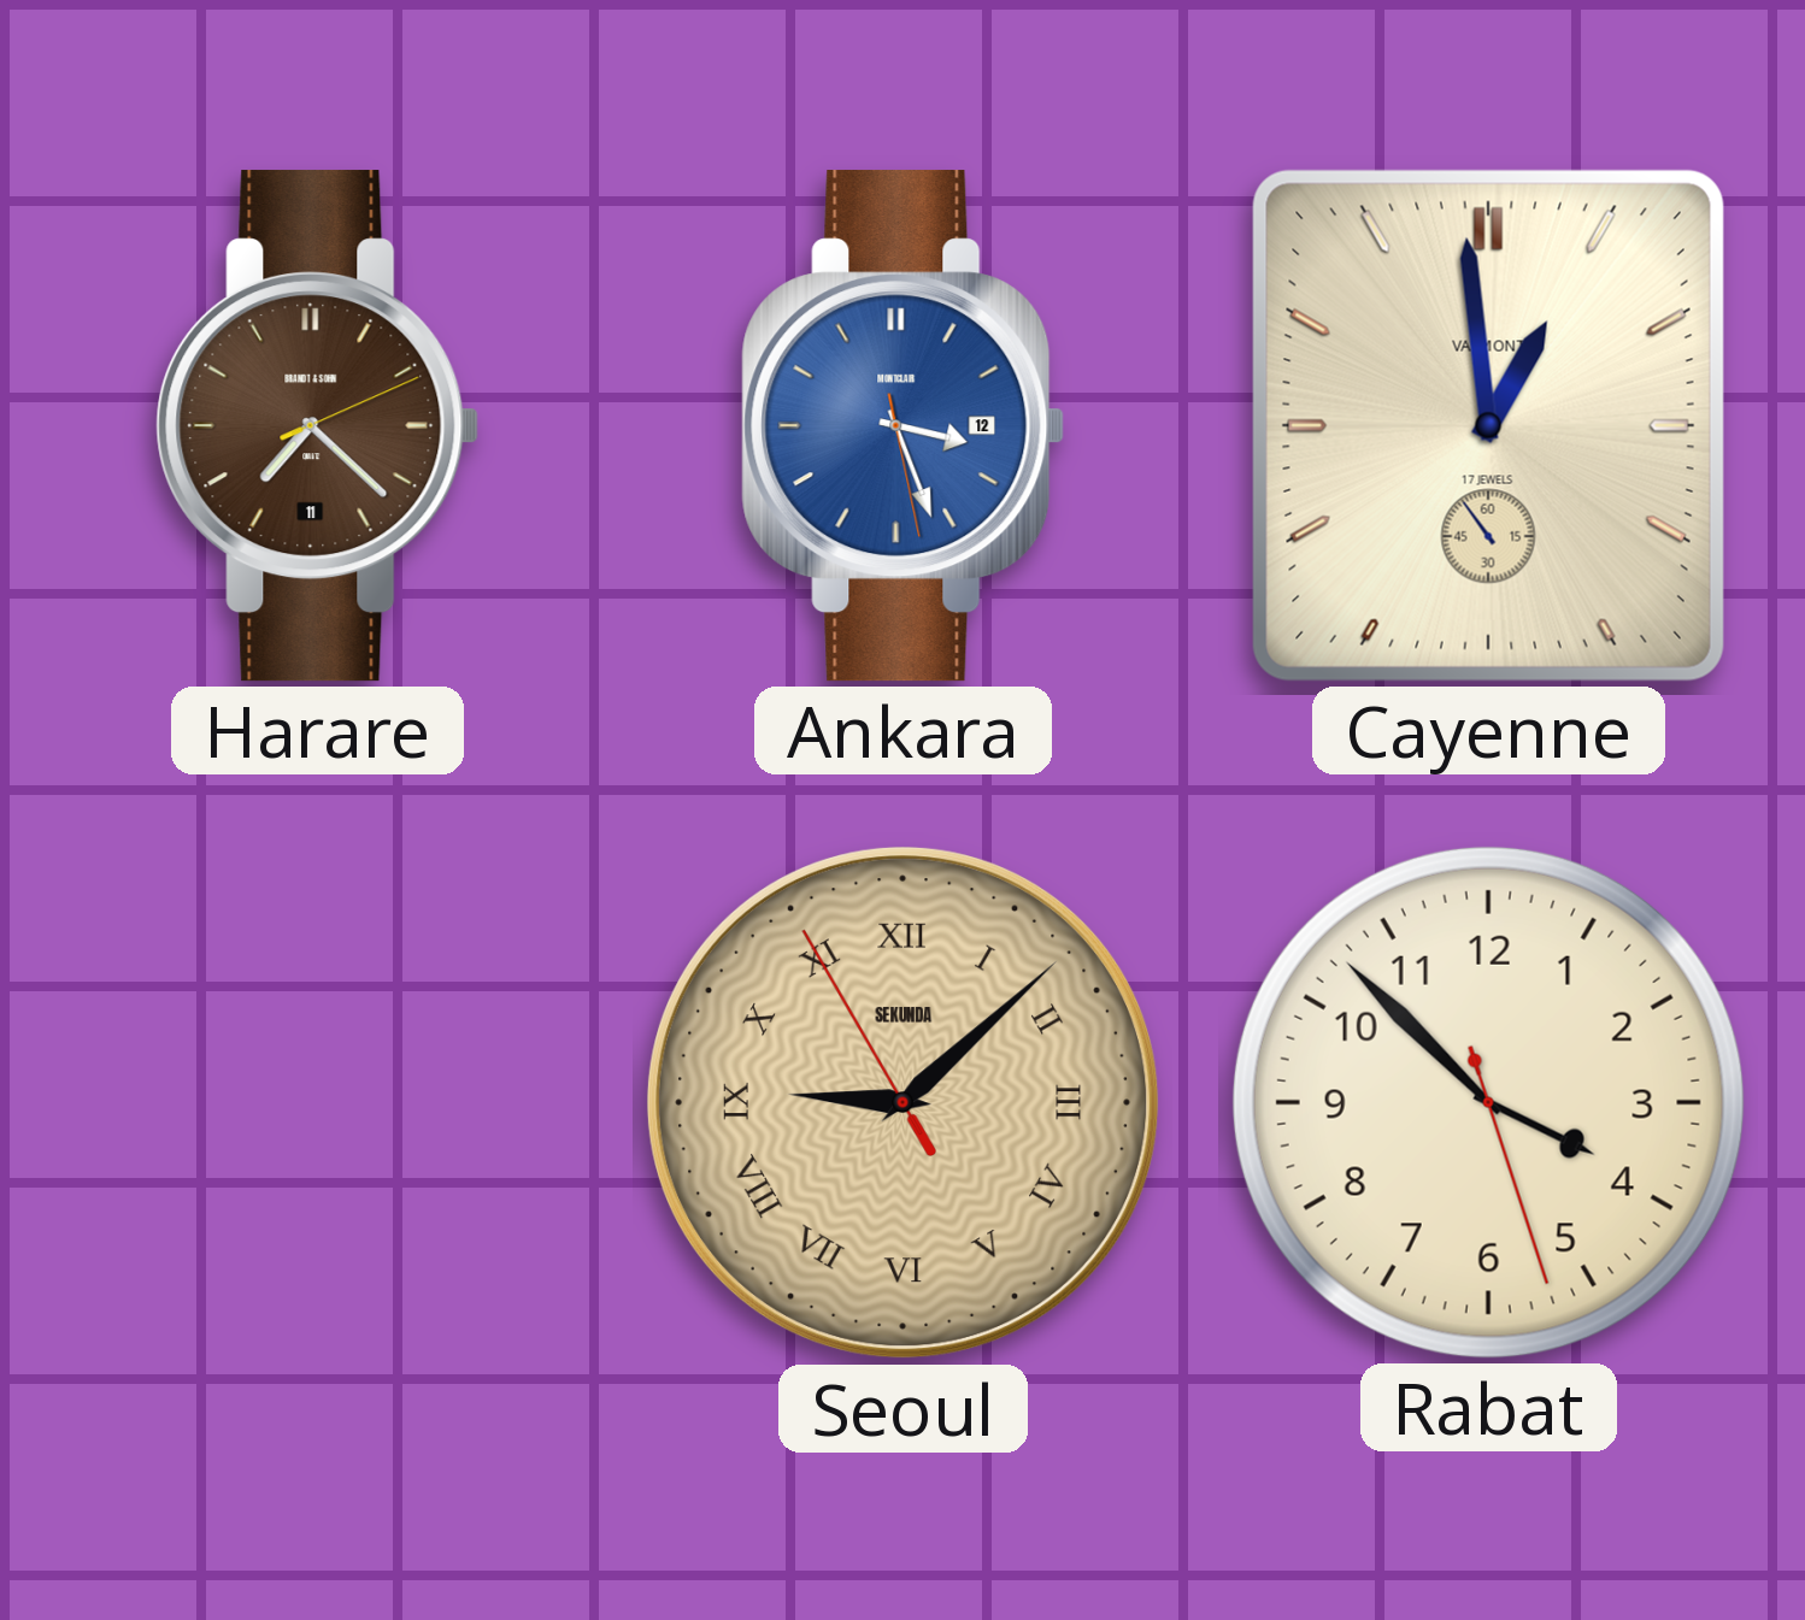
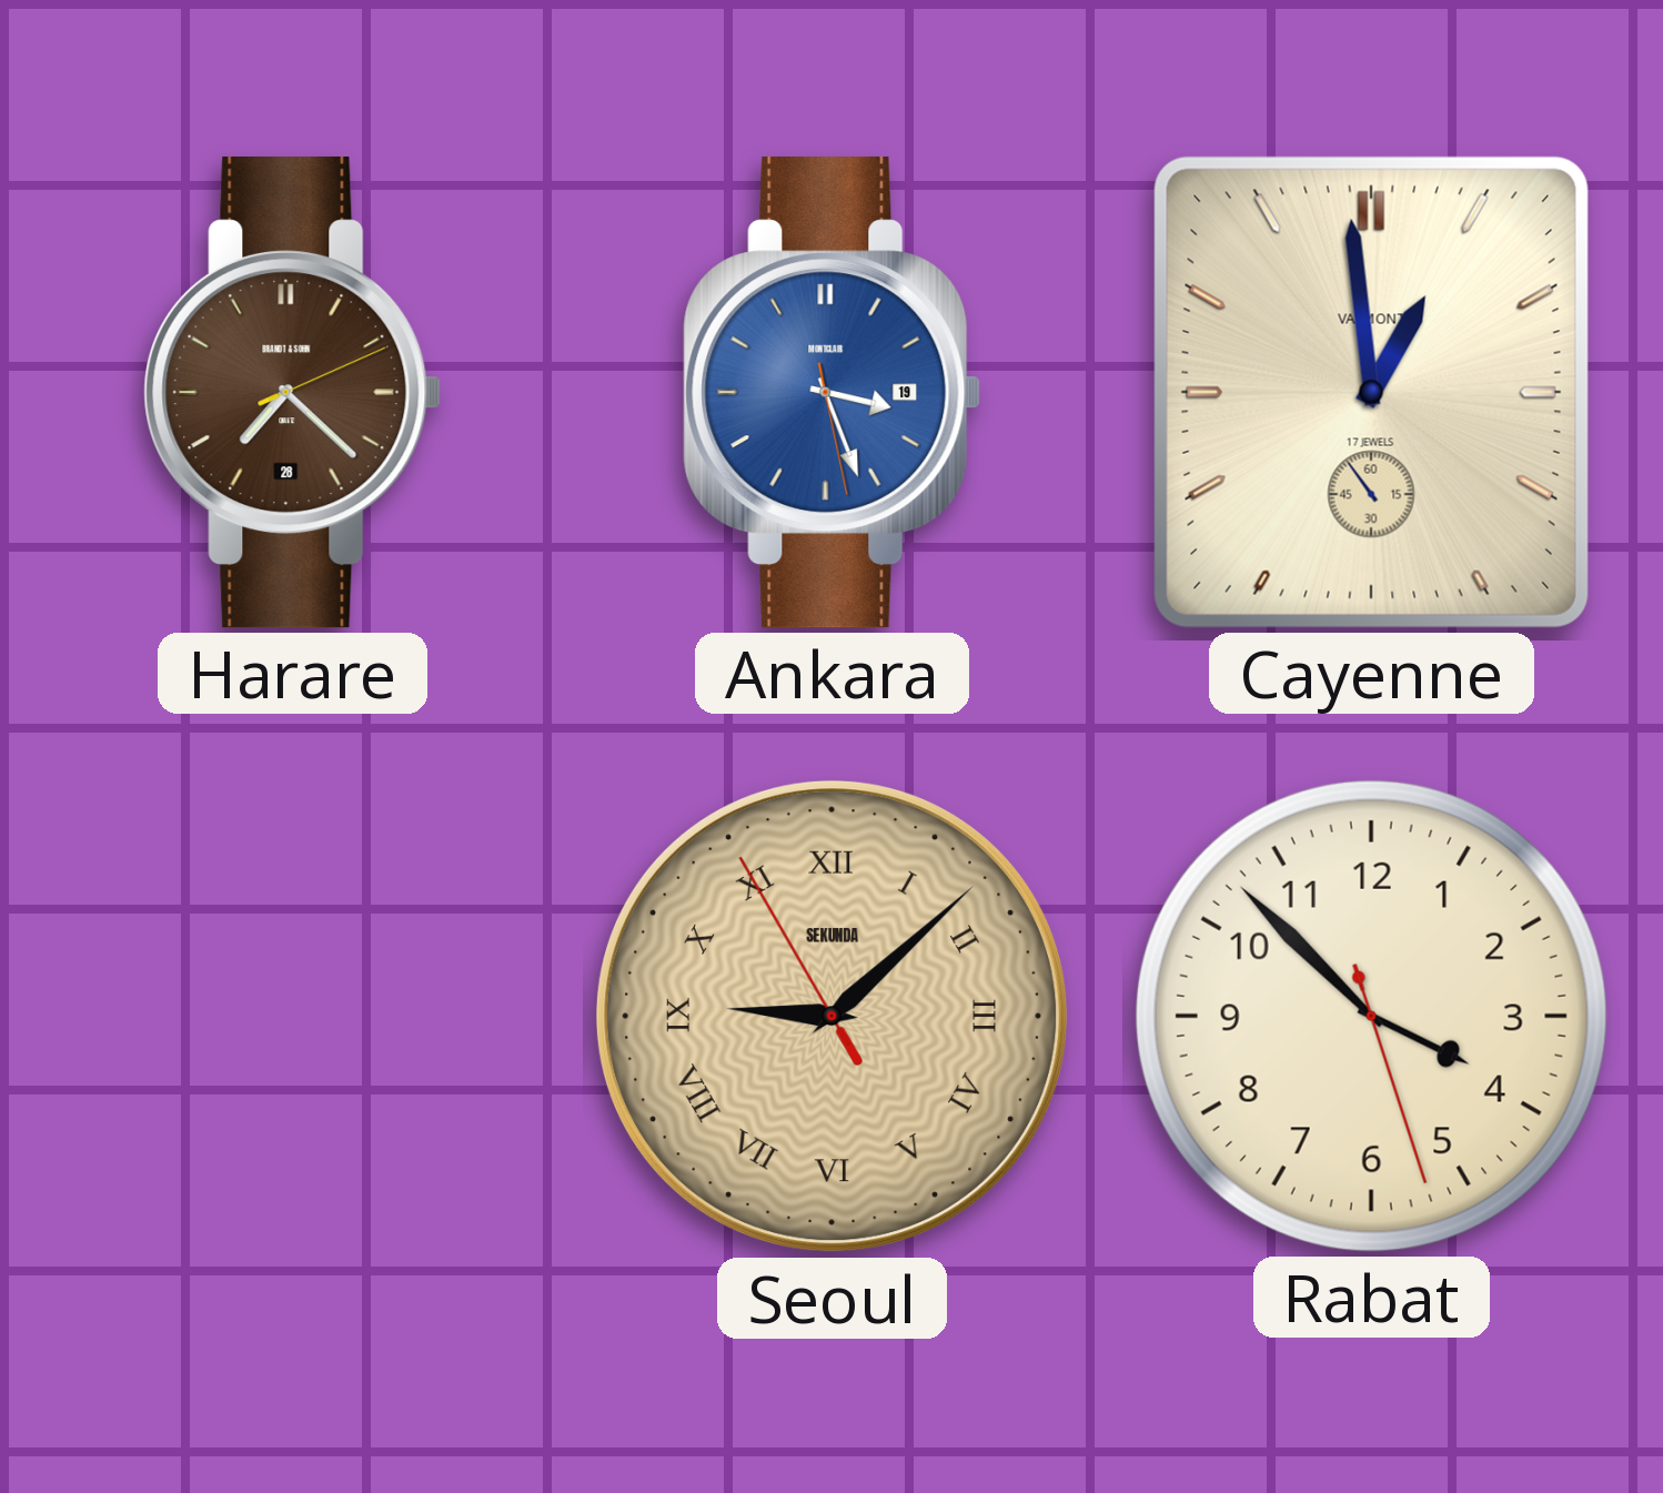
Harare date: 11 -> 28 (293, 393)
Ankara date: 12 -> 19 (833, 393)
